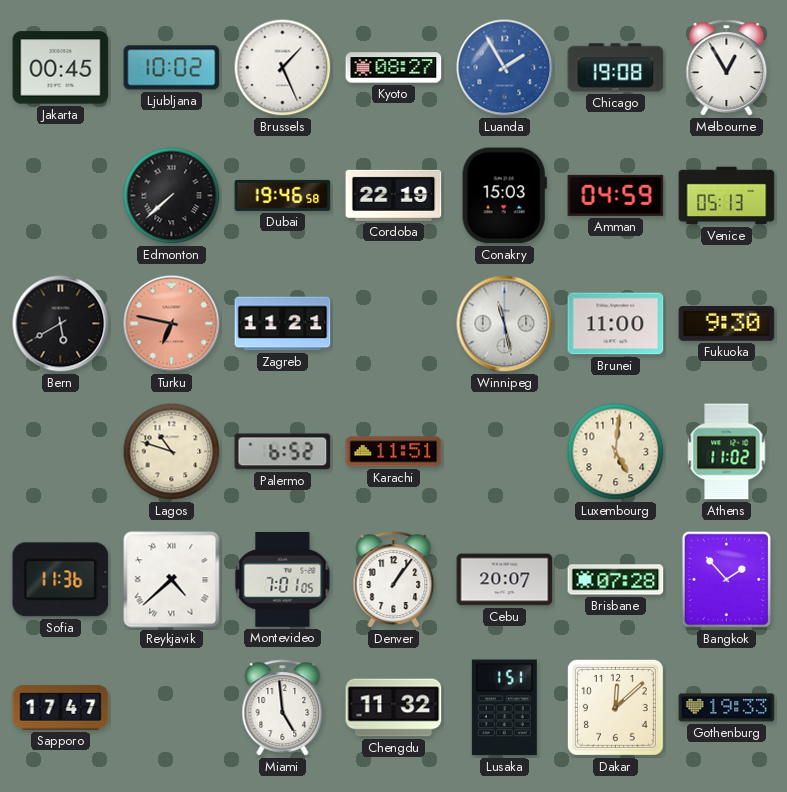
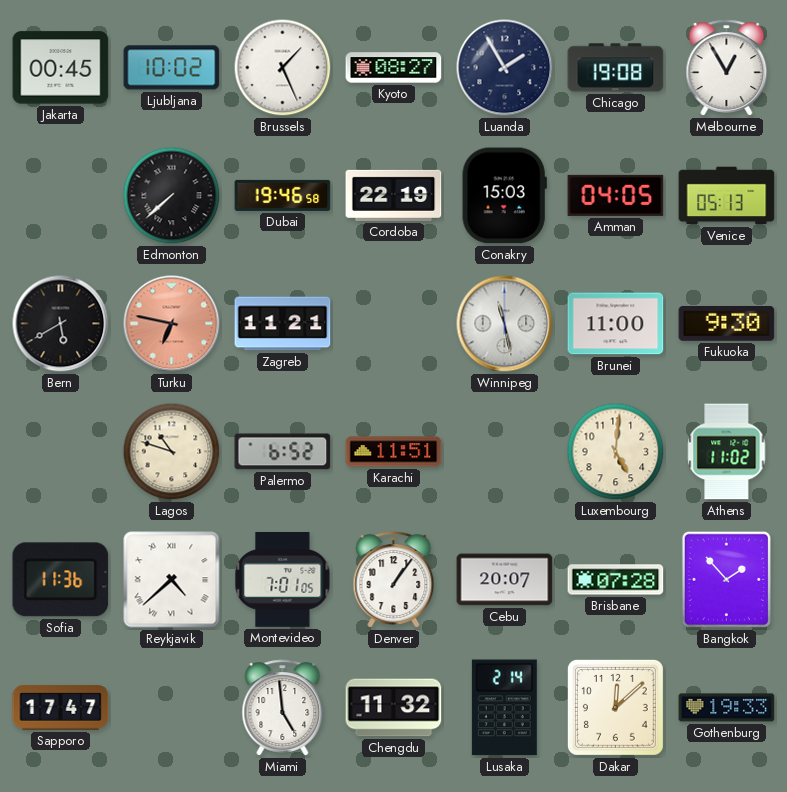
Luanda dial: blue -> navy (505, 68)
Amman: 04:59 -> 04:05 (616, 195)
Lusaka: 1:51 -> 2:14 (504, 708)
